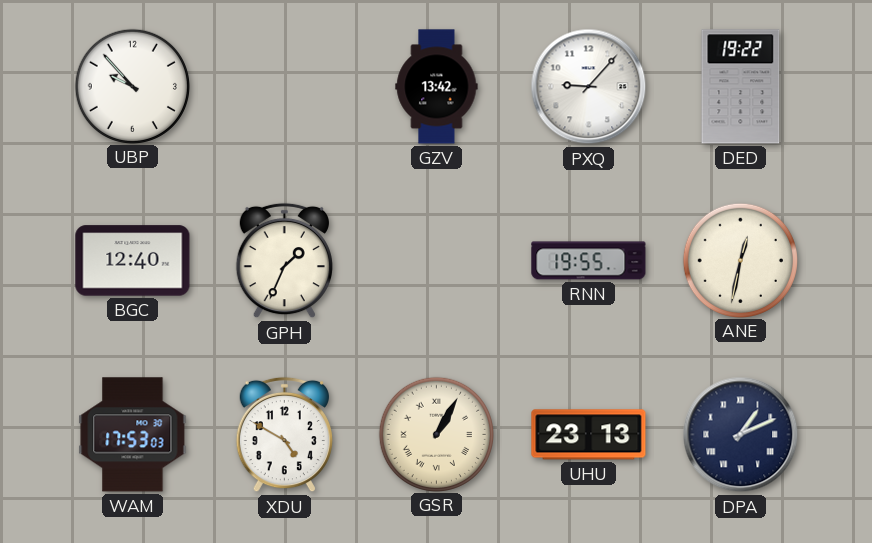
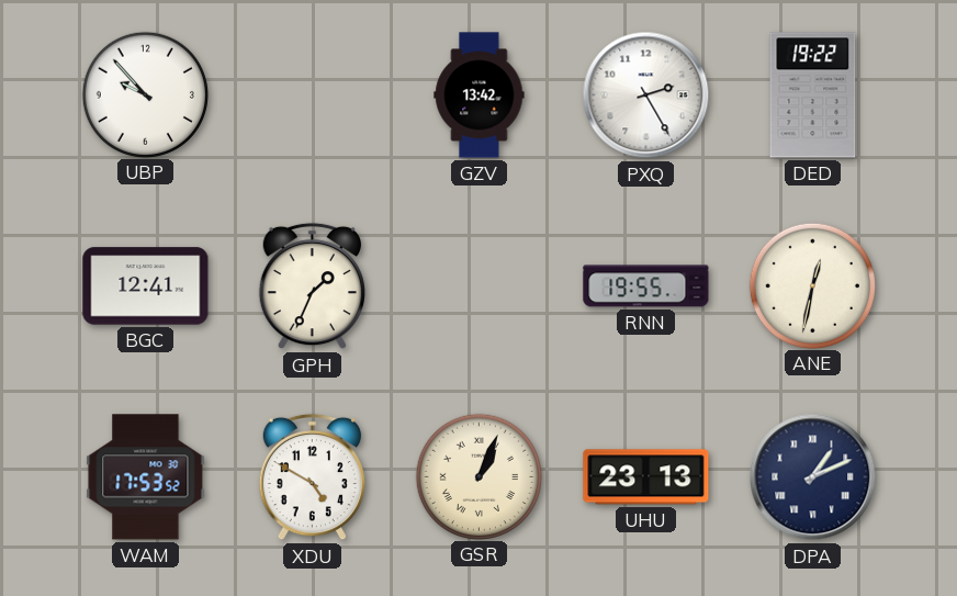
PXQ: 9:07 -> 2:25 (646, 95)
BGC: 12:40 -> 12:41 (146, 286)
WAM: 17:53:03 -> 17:53:52 (146, 477)
GSR: 1:05 -> 1:04 (478, 476)
